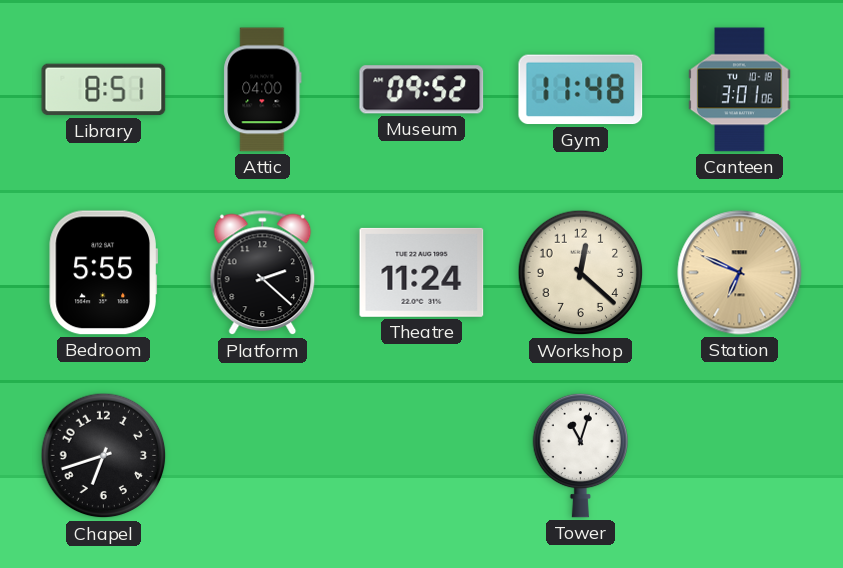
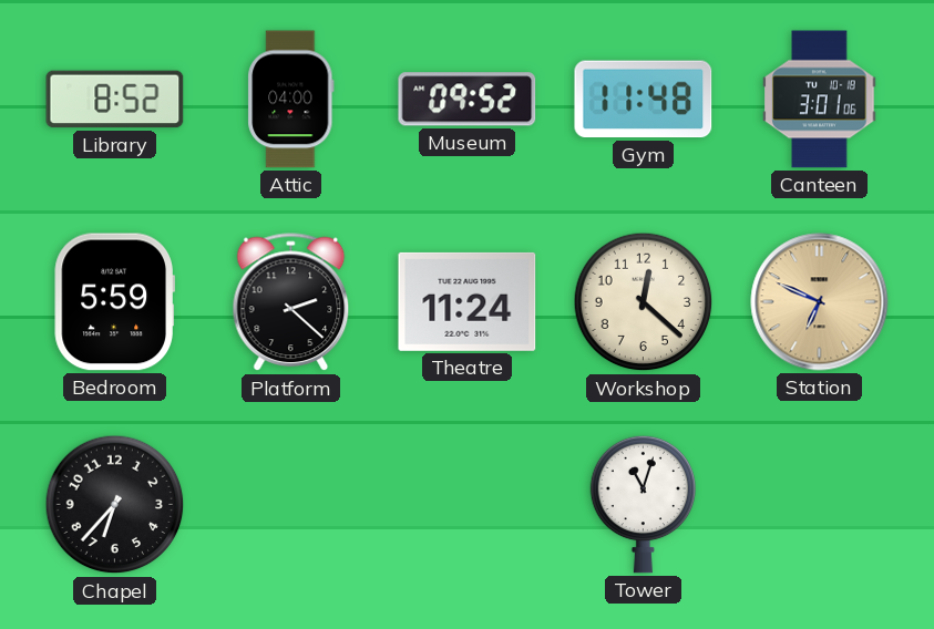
Library: 8:51 -> 8:52 (115, 100)
Bedroom: 5:55 -> 5:59 (114, 302)
Chapel: 6:42 -> 6:37 (115, 505)
